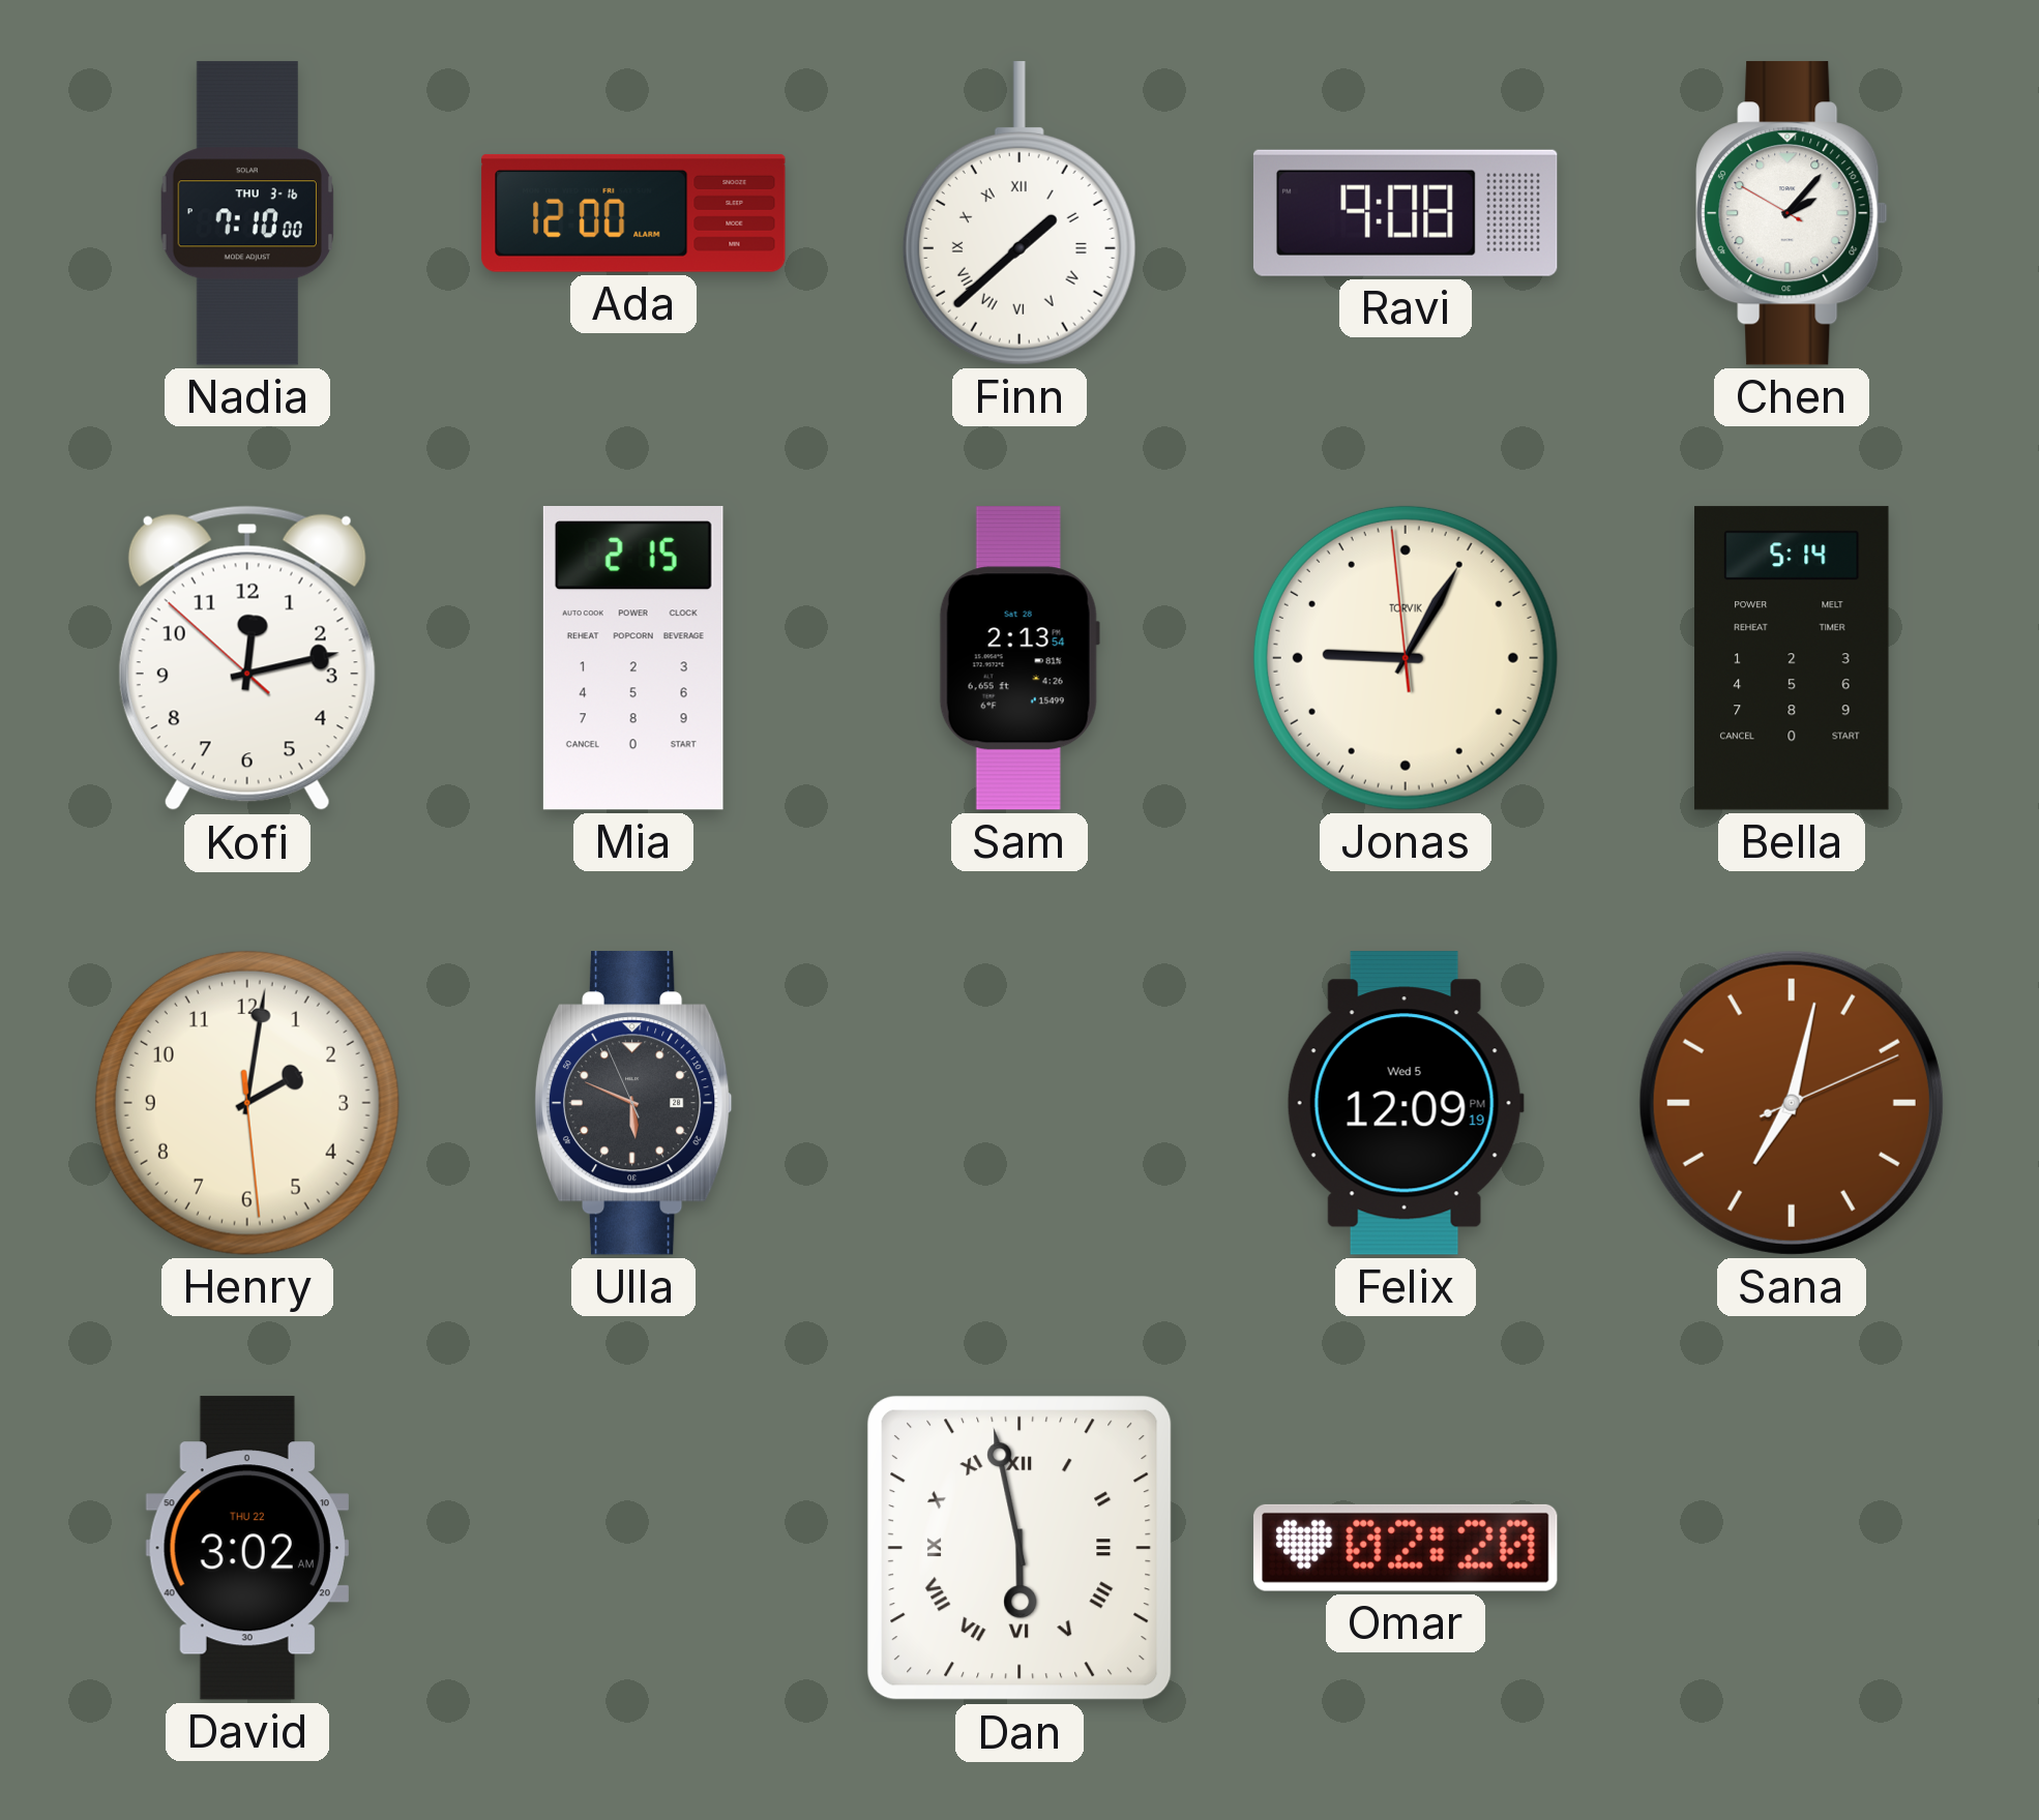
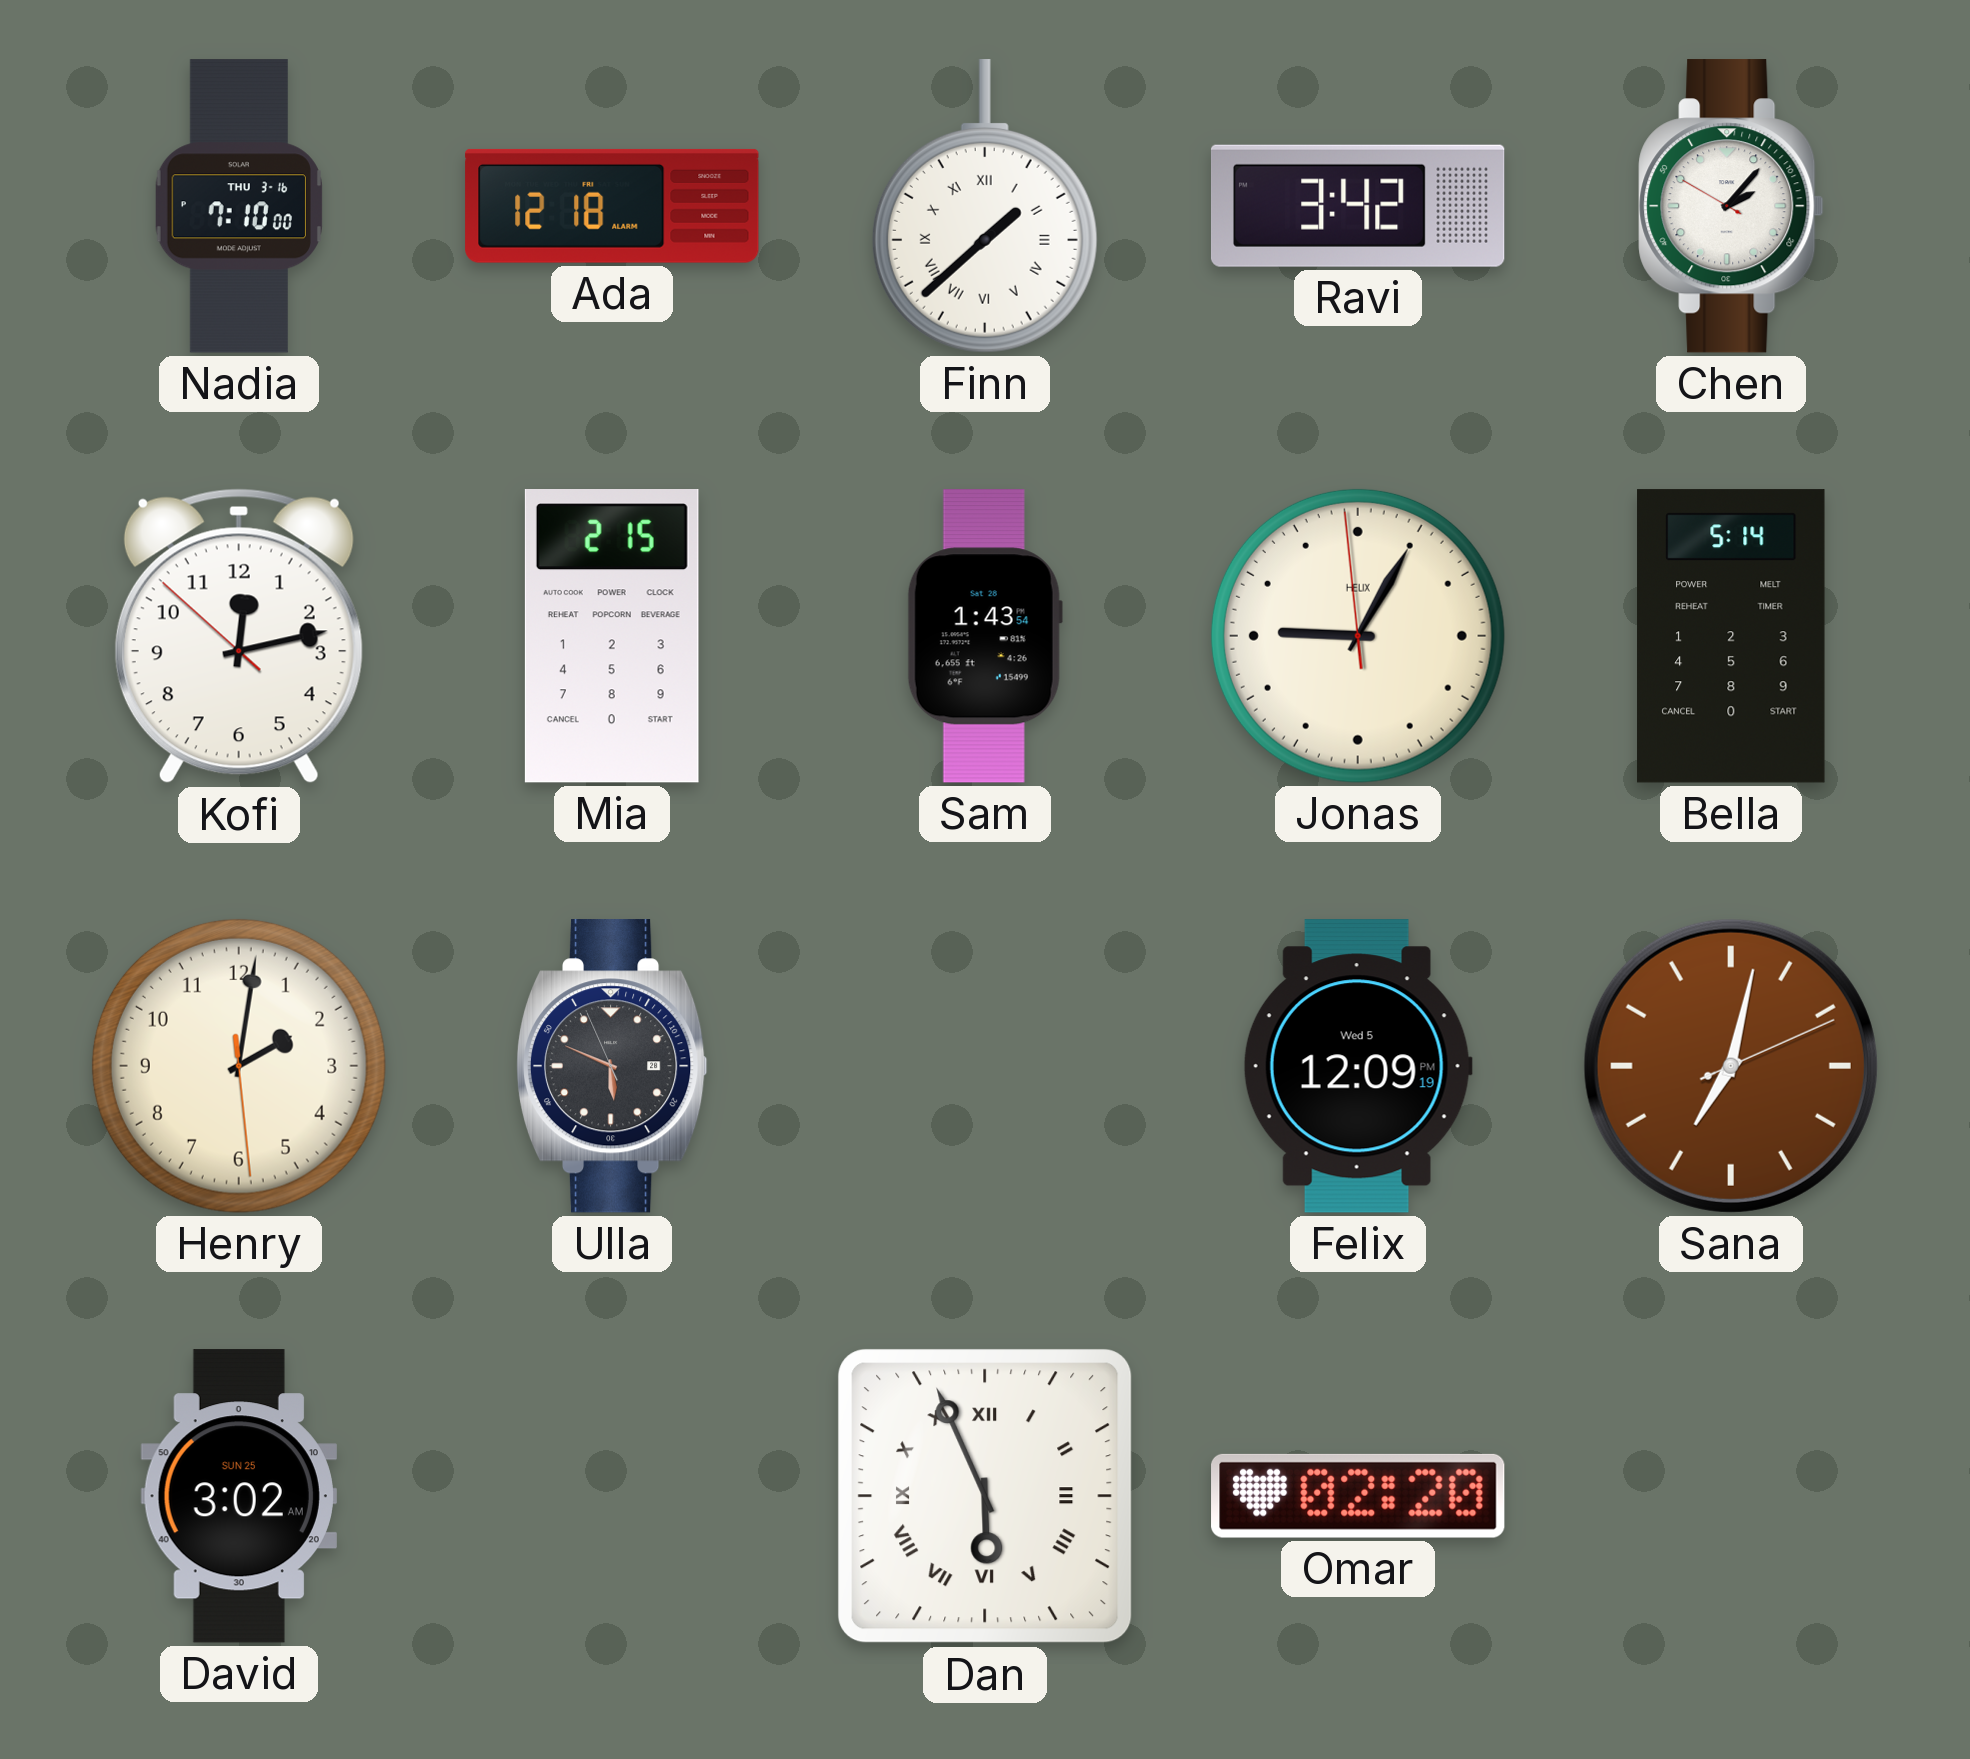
Ada: 12:00 -> 12:18 (612, 206)
Ravi: 9:08 -> 3:42 (1358, 206)
Sam: 2:13 -> 1:43 (985, 636)
Jonas brand: TORVIK -> HELIX (1358, 636)
David date: THU 22 -> SUN 25 (239, 1496)
Dan: 5:58 -> 5:56 (985, 1496)
